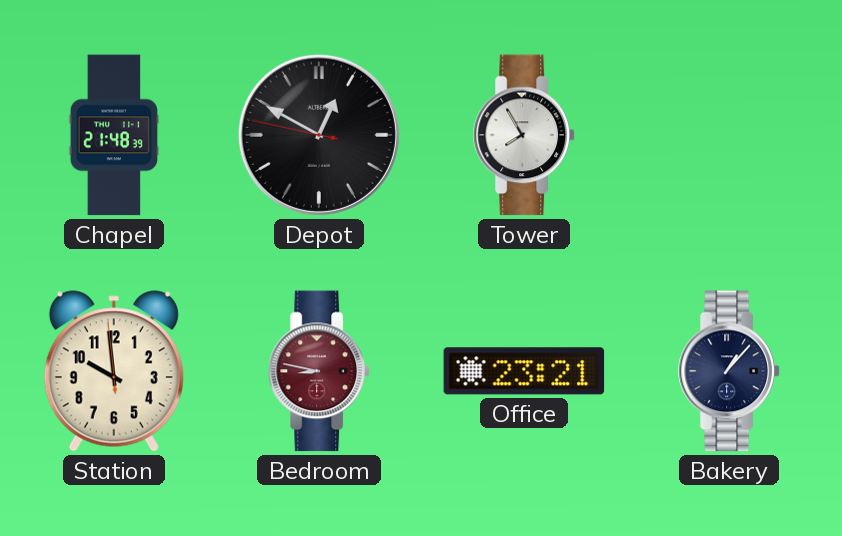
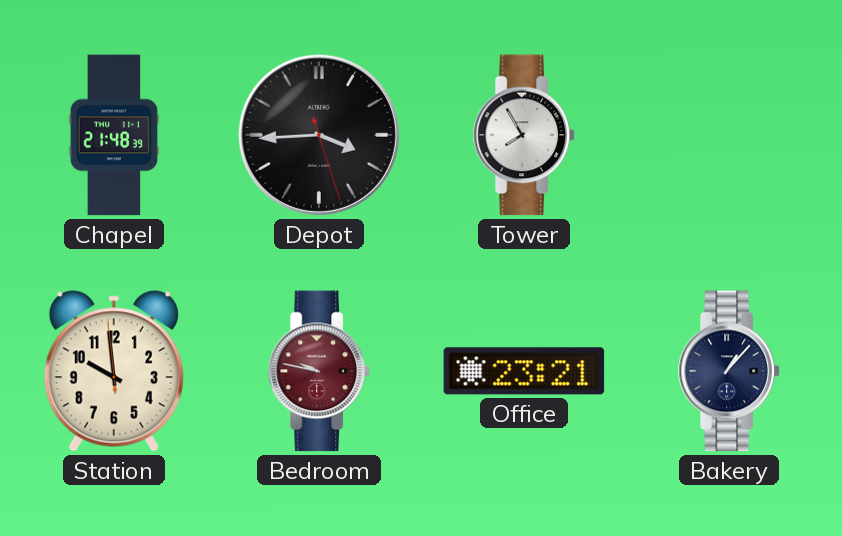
Depot: 12:49 -> 3:44 (319, 135)
Bedroom: 8:47 -> 9:47 (319, 371)
